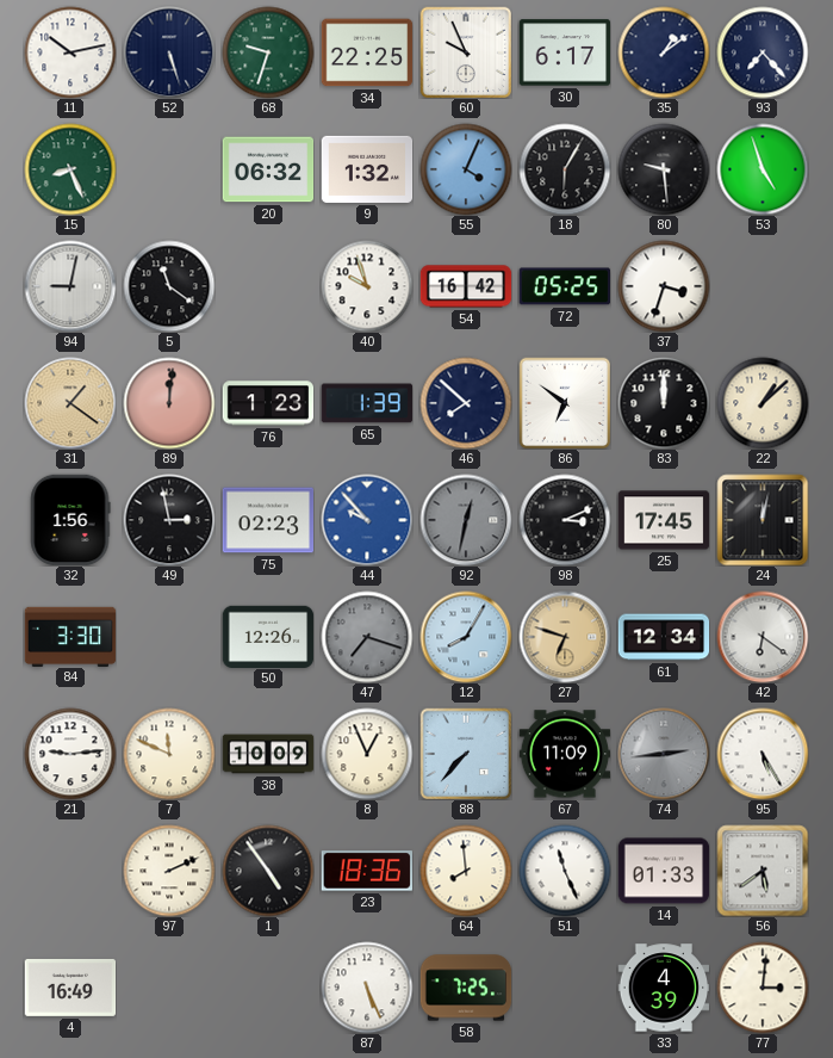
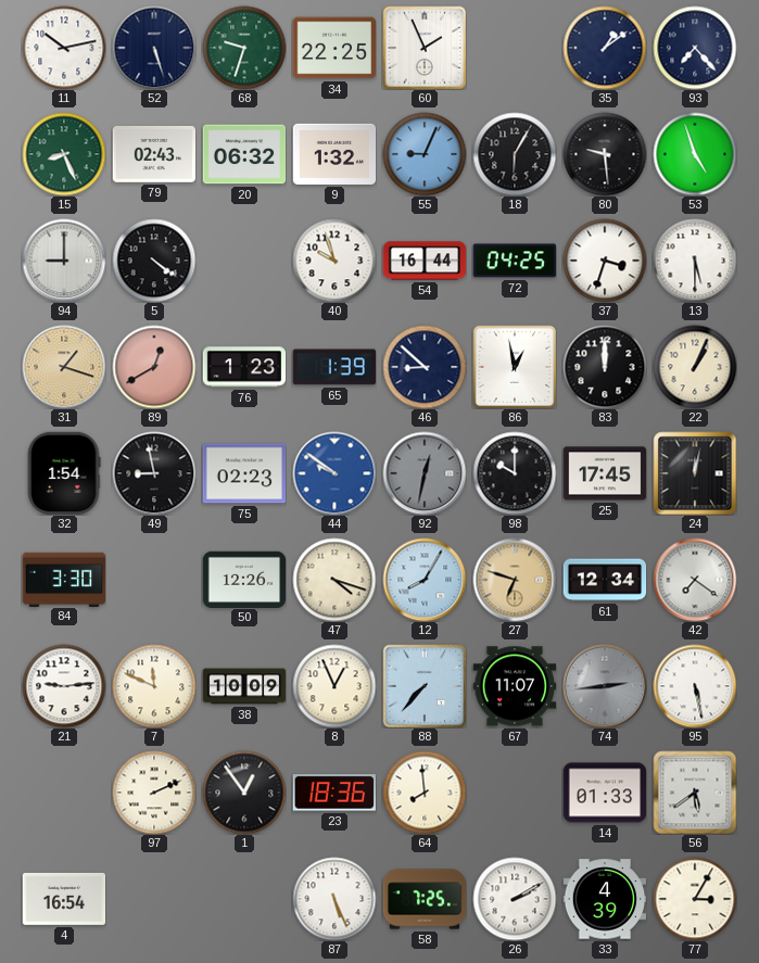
60: 9:56 -> 1:56 (425, 48)
30: 6:17 -> none (565, 52)
79: none -> 02:43 (154, 154)
55: 4:04 -> 9:04 (425, 154)
94: 9:02 -> 9:00 (64, 261)
5: 11:21 -> 4:21 (154, 261)
54: 16:42 -> 16:44 (425, 261)
72: 05:25 -> 04:25 (514, 261)
13: none -> 5:30 (695, 261)
31: 1:21 -> 1:18 (64, 367)
89: 12:01 -> 12:40 (154, 367)
46: 7:52 -> 8:52 (425, 367)
86: 6:51 -> 12:58 (515, 367)
22: 1:08 -> 1:04 (695, 367)
32: 1:56 -> 1:54 (64, 473)
49: 2:58 -> 8:58 (154, 473)
44: 9:53 -> 9:51 (334, 473)
98: 3:11 -> 10:00 (515, 473)
47: 7:18 -> 4:18 (334, 580)
47 dial: grey -> cream (334, 580)
42: 6:21 -> 7:21 (695, 580)
67: 11:09 -> 11:07 (515, 686)
95: 5:25 -> 5:28 (695, 686)
1: 4:54 -> 12:54 (244, 793)
51: 11:26 -> none (565, 871)
4: 16:49 -> 16:54 (64, 899)
26: none -> 2:10 (515, 899)
77: 3:01 -> 3:05 (695, 899)
